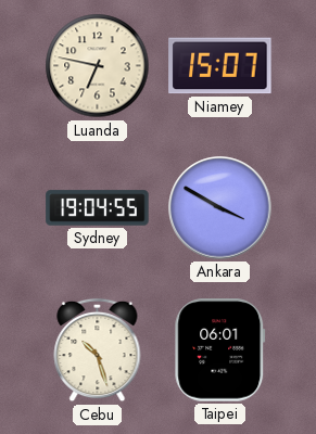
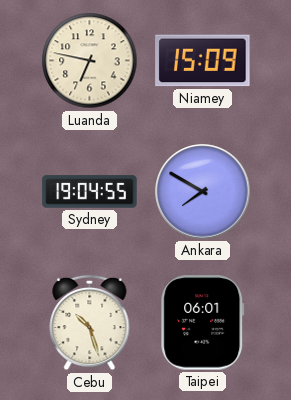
Niamey: 15:07 -> 15:09 (203, 61)
Ankara: 3:50 -> 7:50 (203, 192)
